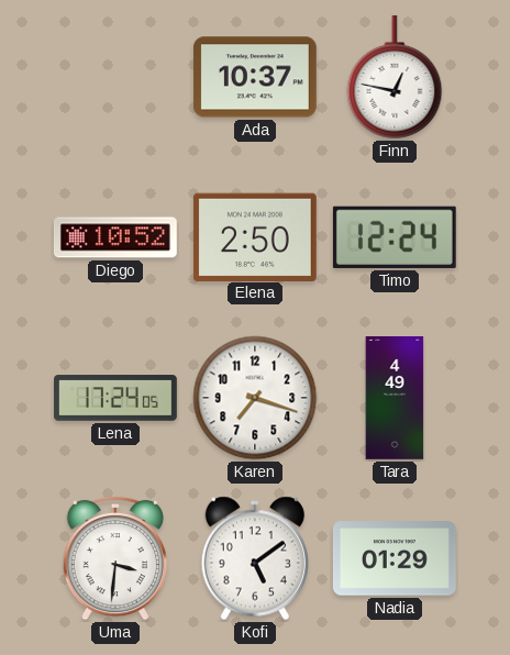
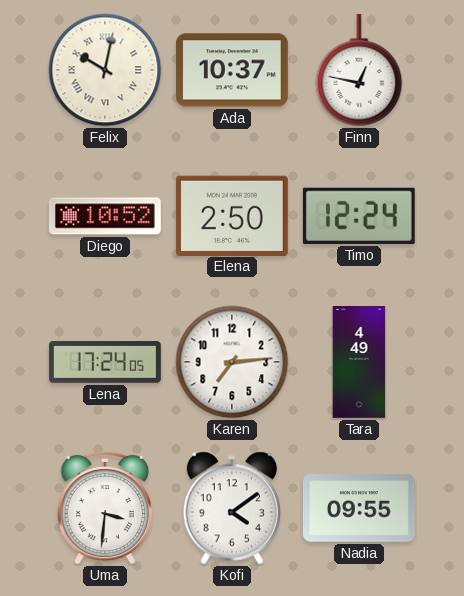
Felix: none -> 10:02 (105, 70)
Karen: 7:18 -> 7:14 (232, 362)
Kofi: 5:09 -> 4:09 (231, 508)
Nadia: 01:29 -> 09:55 (359, 508)
